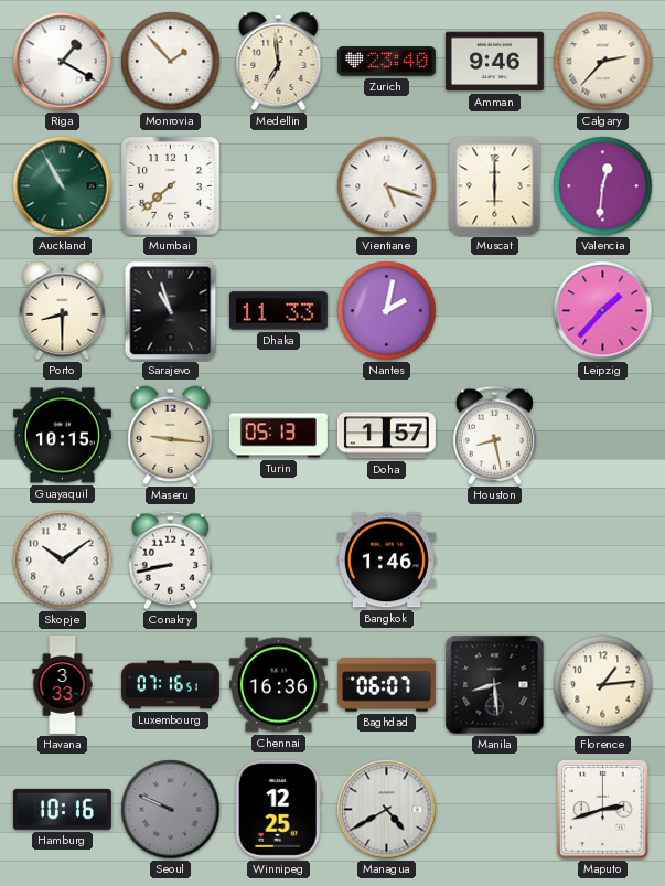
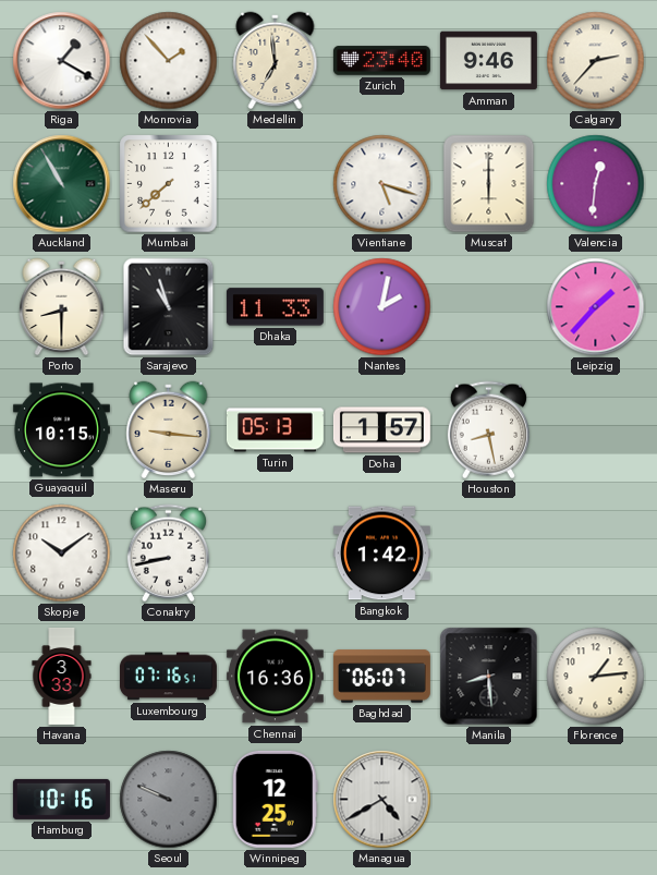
Bangkok: 1:46 -> 1:42 (381, 554)
Maputo: 2:42 -> none (603, 810)
